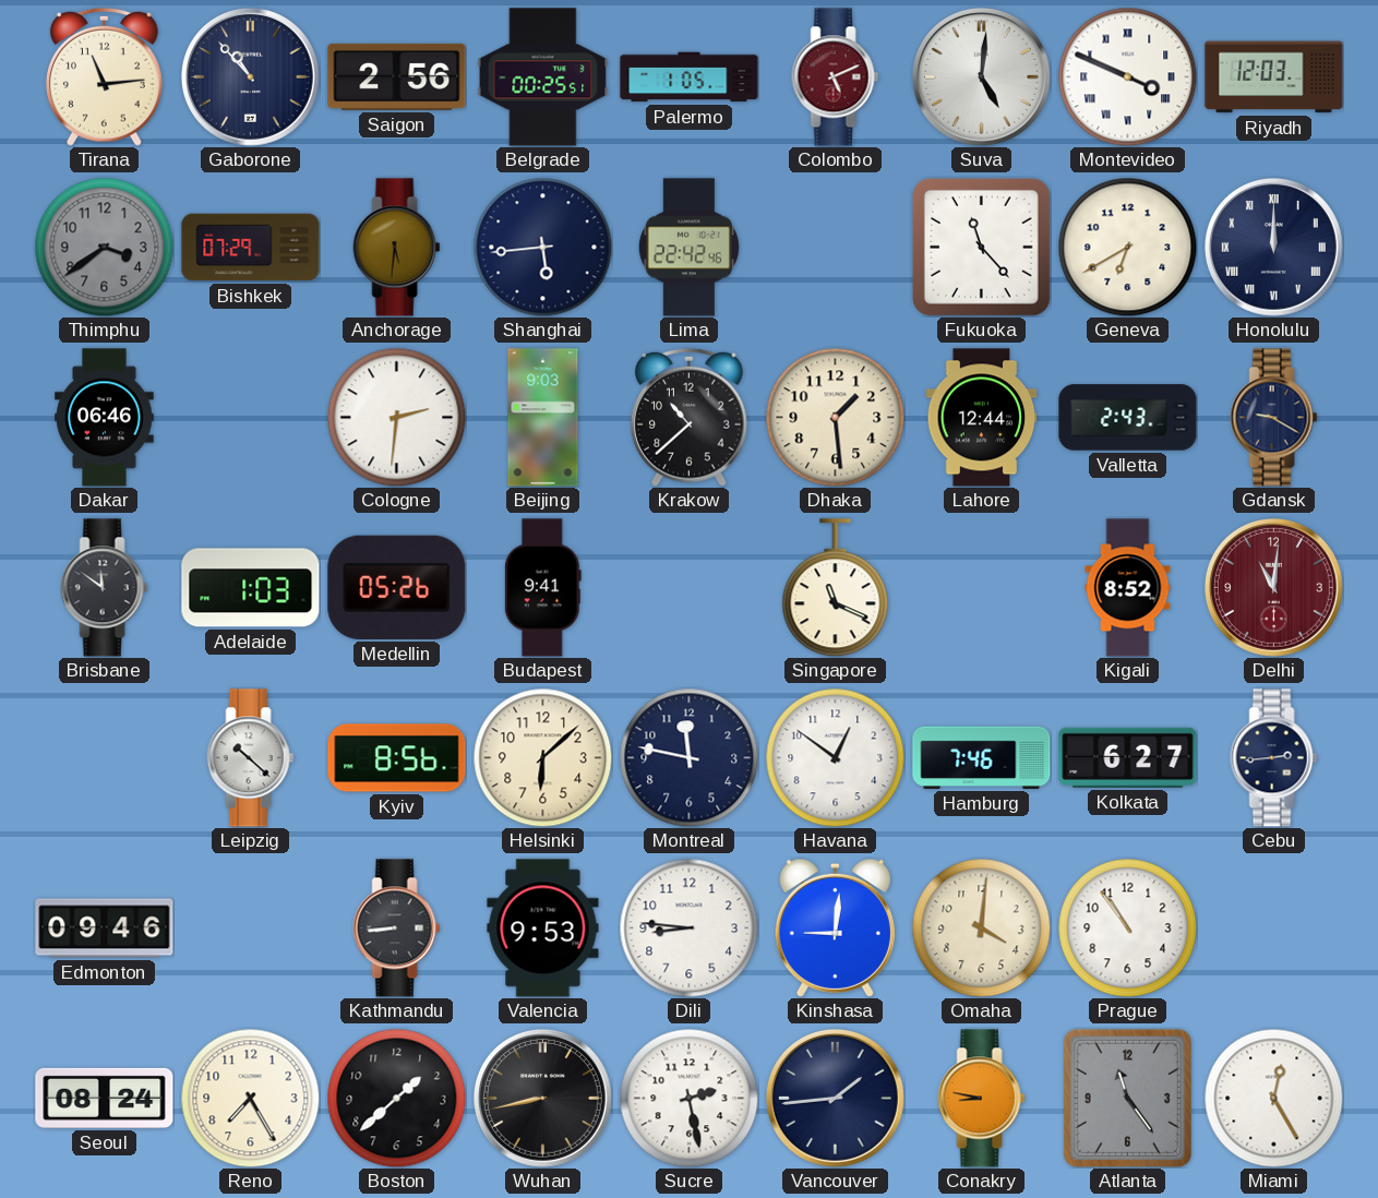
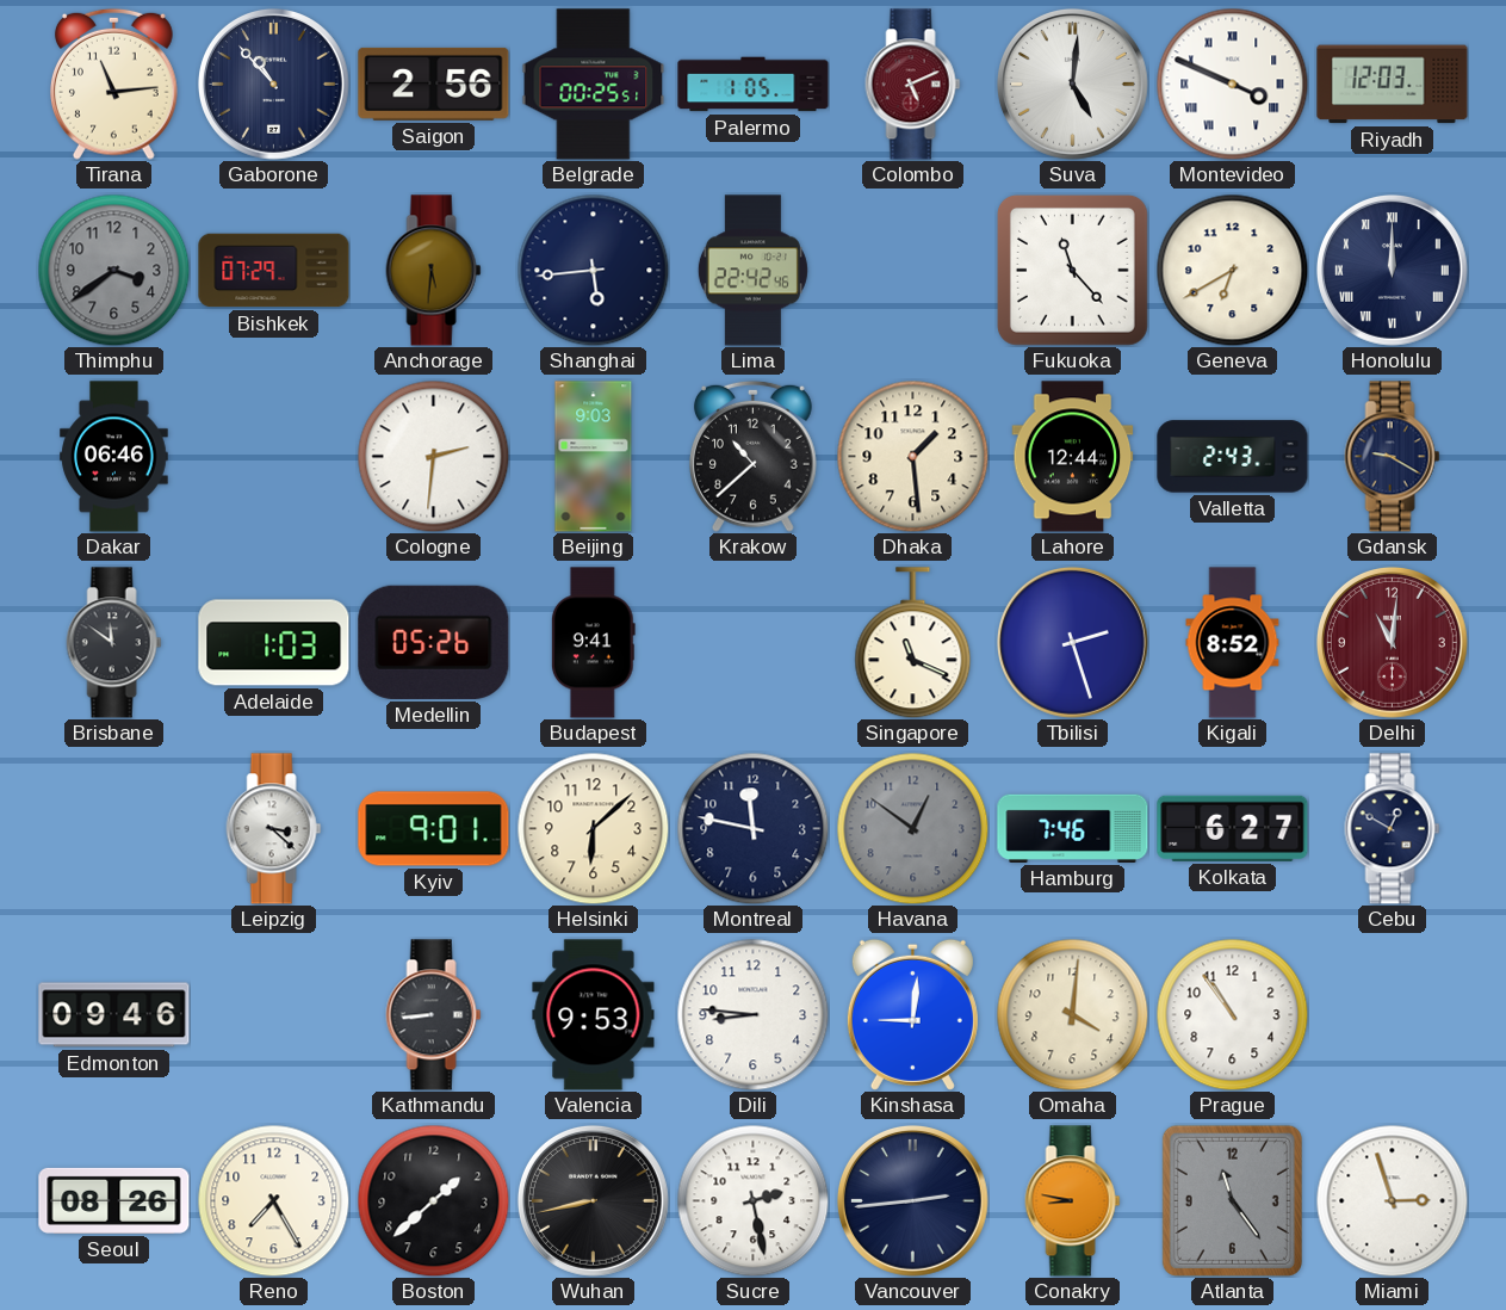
Tbilisi: none -> 2:27 (1072, 642)
Leipzig: 10:22 -> 3:22 (274, 829)
Kyiv: 8:56 -> 9:01 (434, 829)
Havana dial: white -> grey (912, 828)
Cebu: 2:44 -> 12:50 (1393, 829)
Seoul: 08:24 -> 08:26 (114, 1200)
Vancouver: 1:44 -> 2:44 (912, 1200)
Miami: 12:25 -> 2:57 (1392, 1200)
